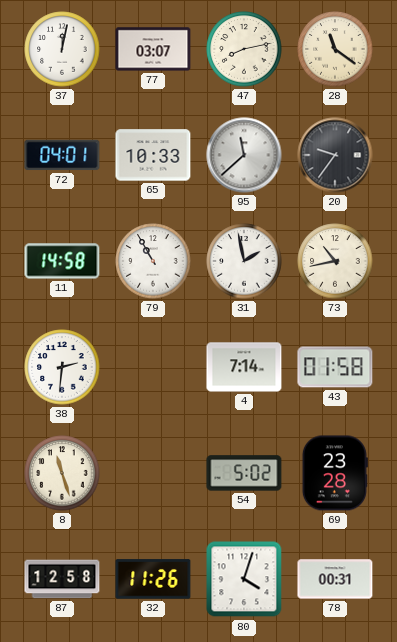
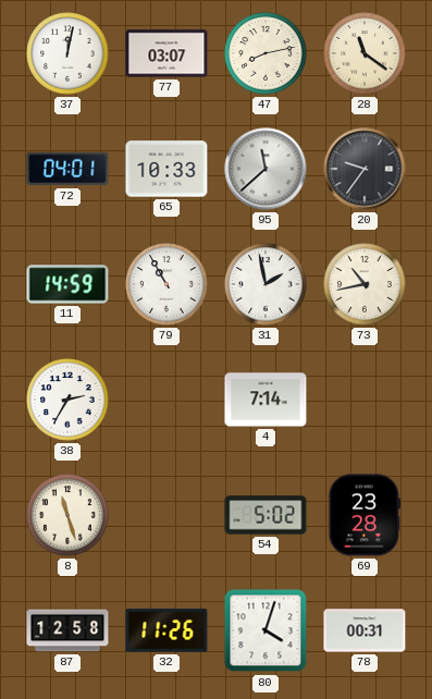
11: 14:58 -> 14:59 (67, 284)
38: 2:31 -> 2:35 (67, 400)
43: 01:58 -> none (335, 367)
